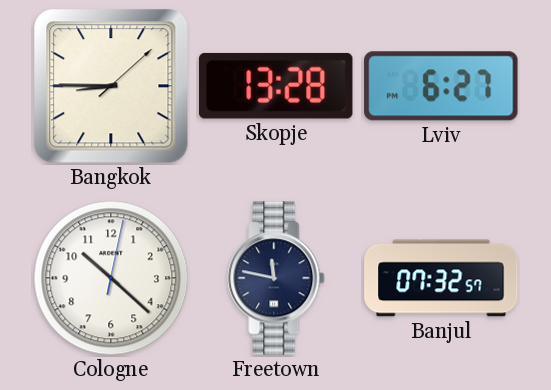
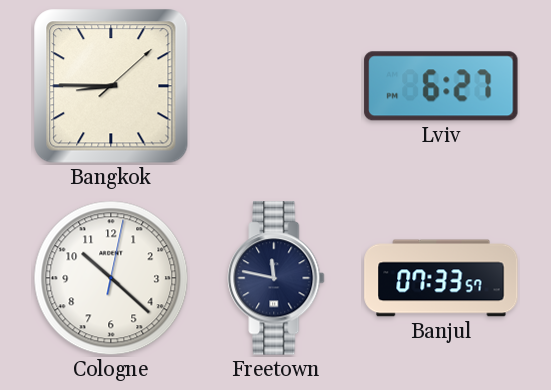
Skopje: 13:28 -> none (276, 86)
Banjul: 07:32 -> 07:33 (441, 278)
